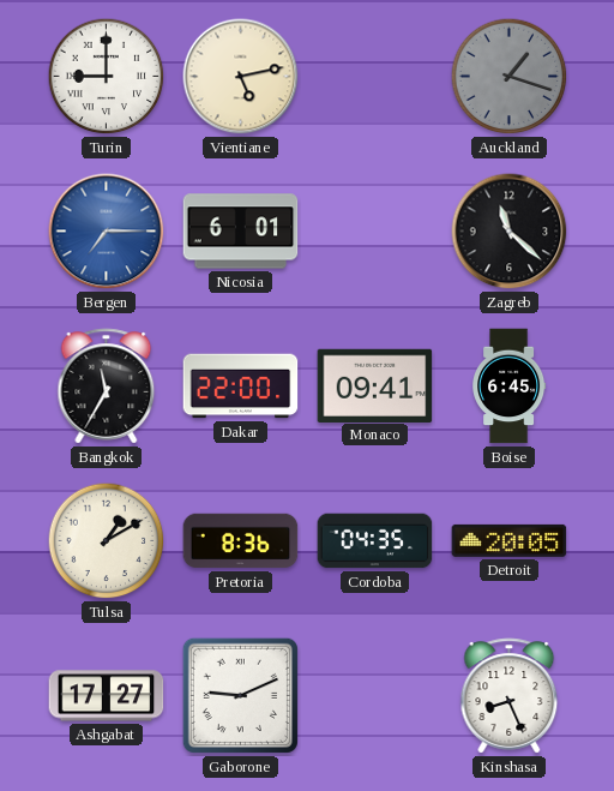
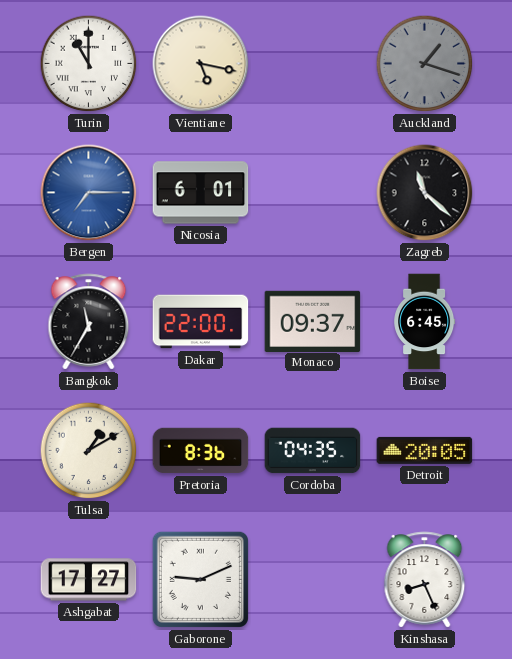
Turin: 9:00 -> 11:00 (89, 64)
Vientiane: 5:13 -> 5:17 (201, 64)
Monaco: 09:41 -> 09:37 (313, 321)
